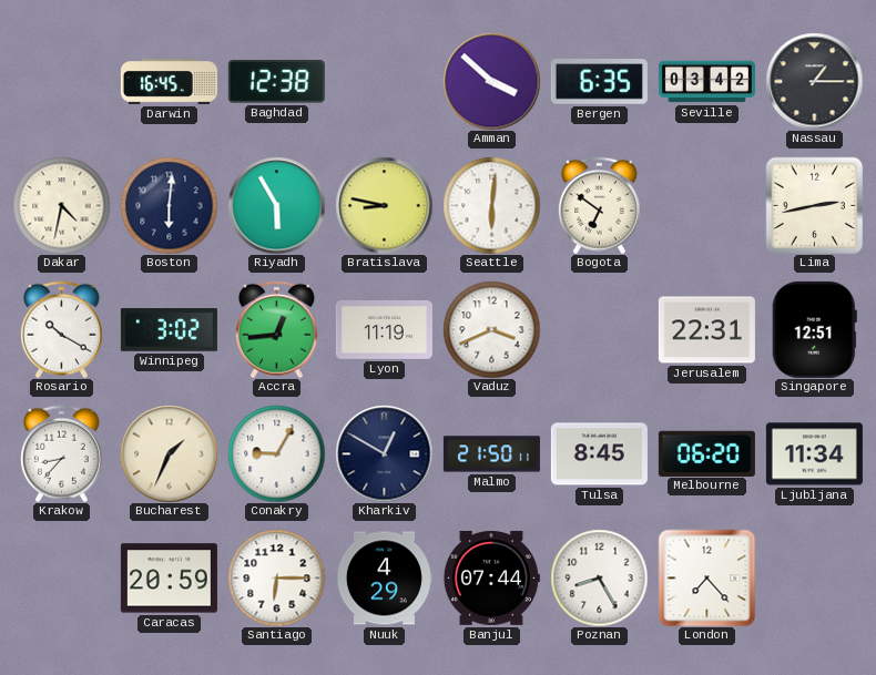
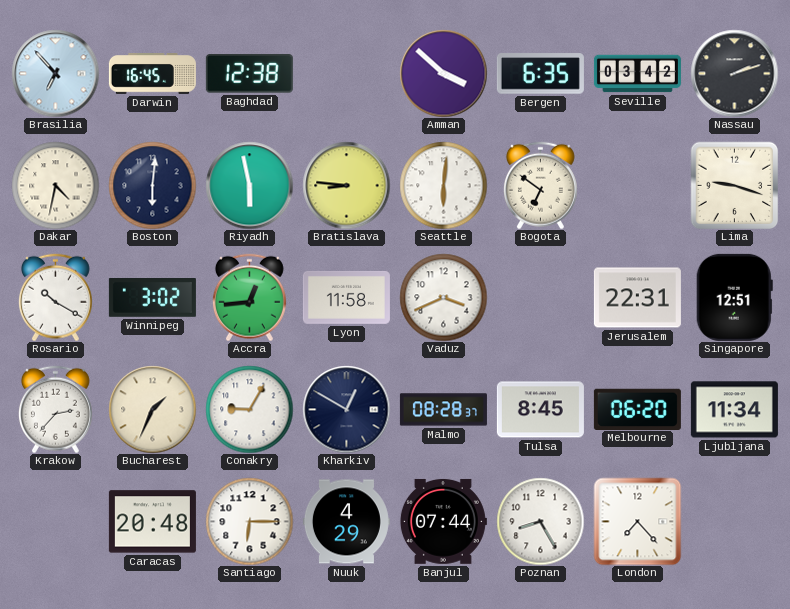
Brasilia: none -> 6:53 (55, 73)
Nassau: 1:15 -> 2:12 (734, 73)
Riyadh: 5:55 -> 5:58 (249, 185)
Bratislava: 8:47 -> 8:46 (346, 185)
Lima: 2:43 -> 9:18 (734, 185)
Lyon: 11:19 -> 11:58 (346, 297)
Krakow: 8:37 -> 2:37 (55, 409)
Malmo: 21:50 -> 08:28 (443, 410)
Caracas: 20:59 -> 20:48 (152, 522)
